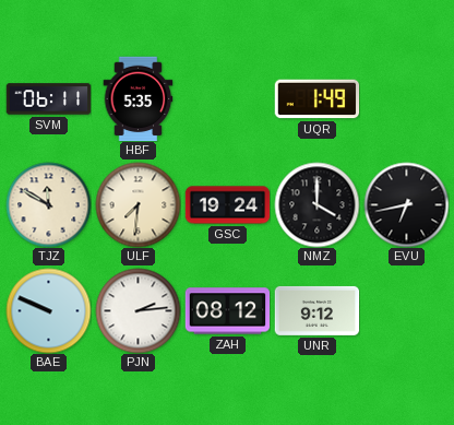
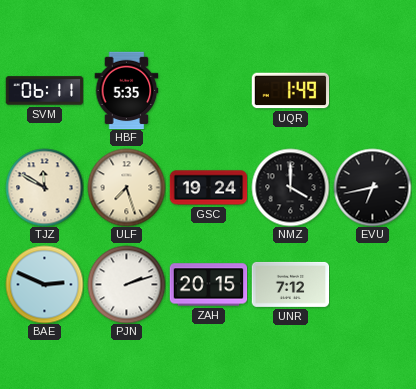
ULF: 7:31 -> 7:27 (126, 187)
BAE: 9:49 -> 2:49 (44, 284)
PJN: 2:14 -> 2:12 (126, 284)
ZAH: 08:12 -> 20:15 (208, 285)
UNR: 9:12 -> 7:12 (290, 284)
